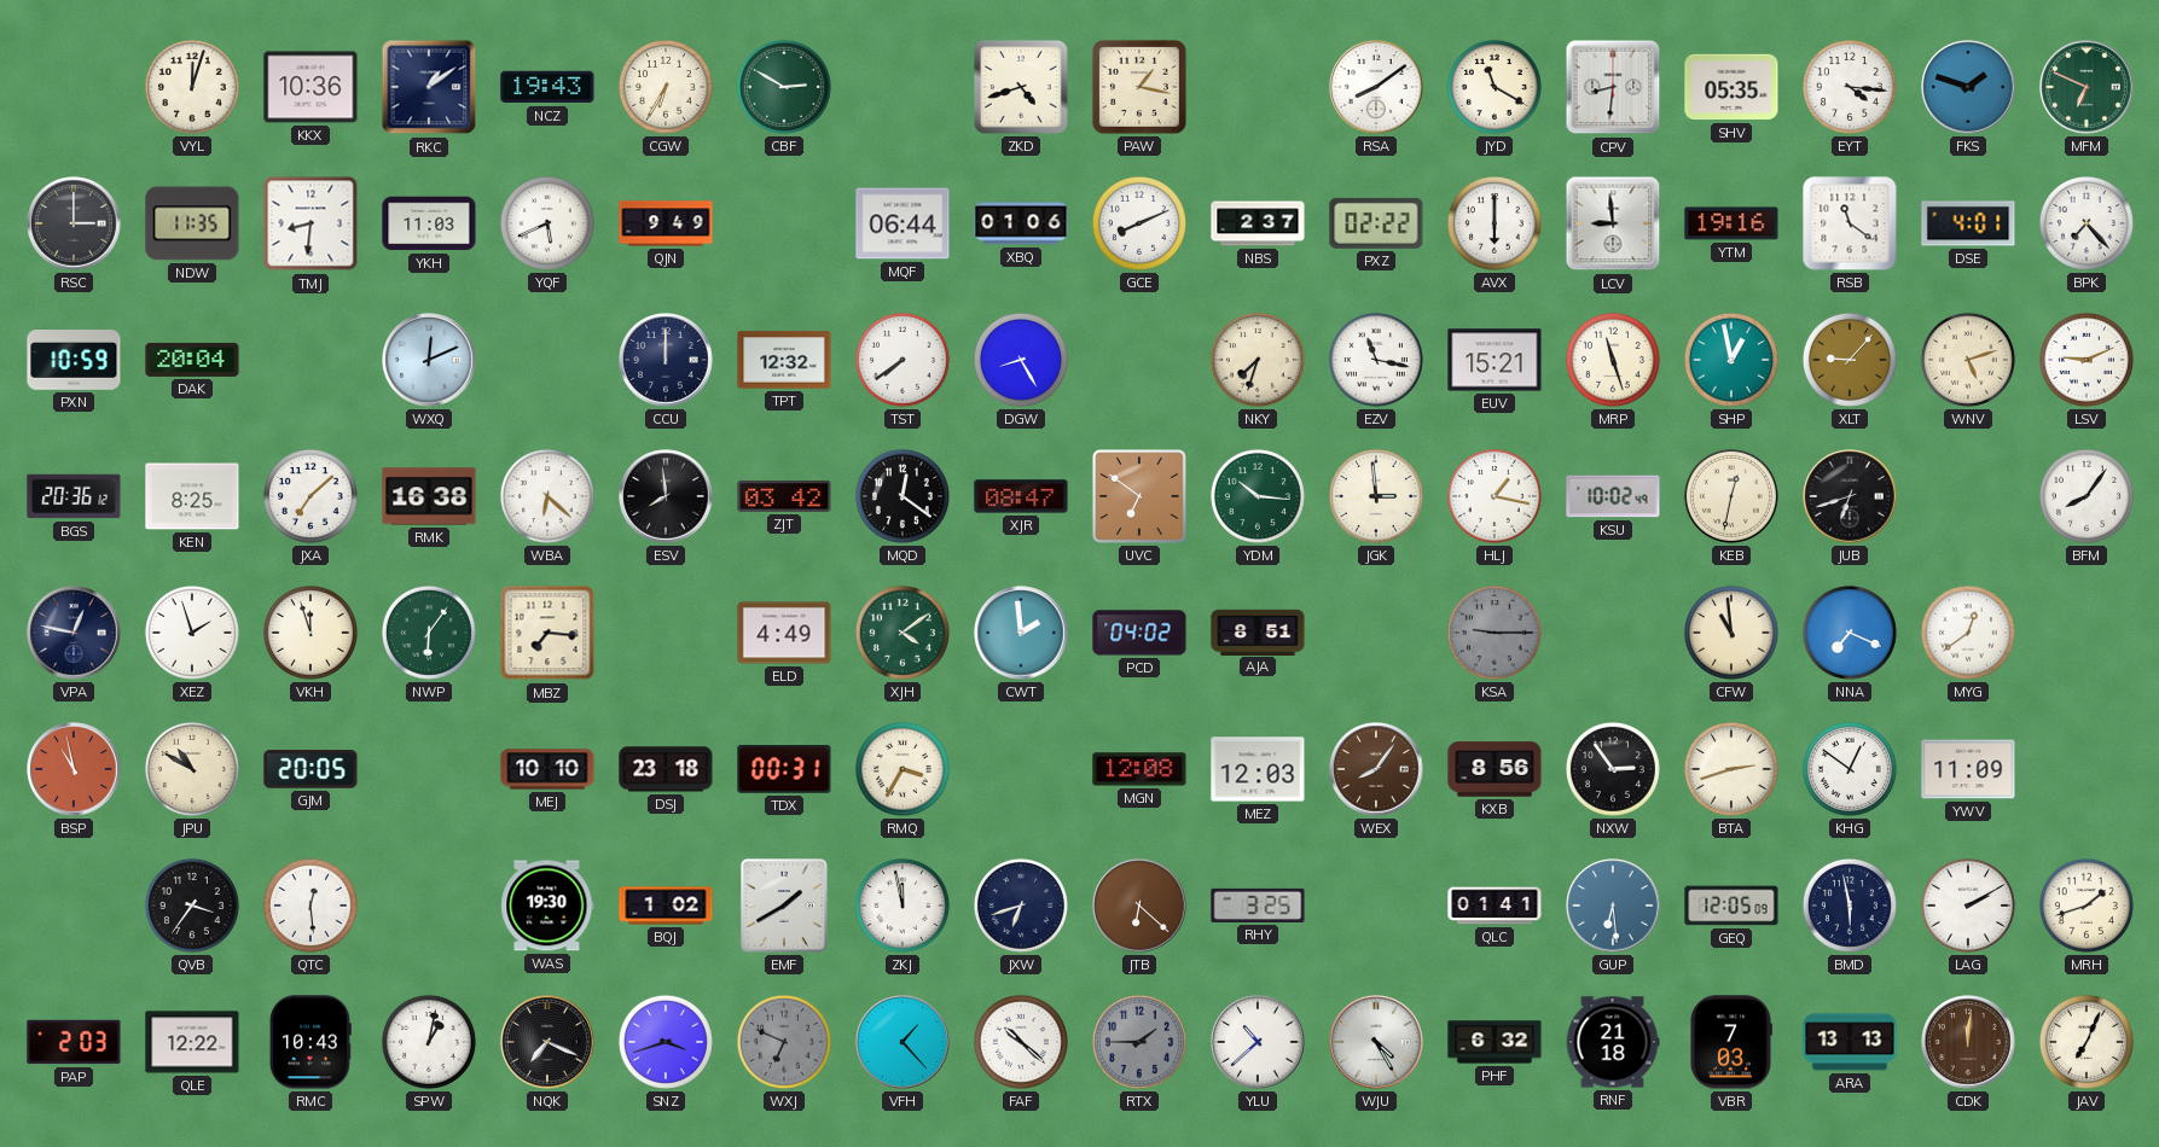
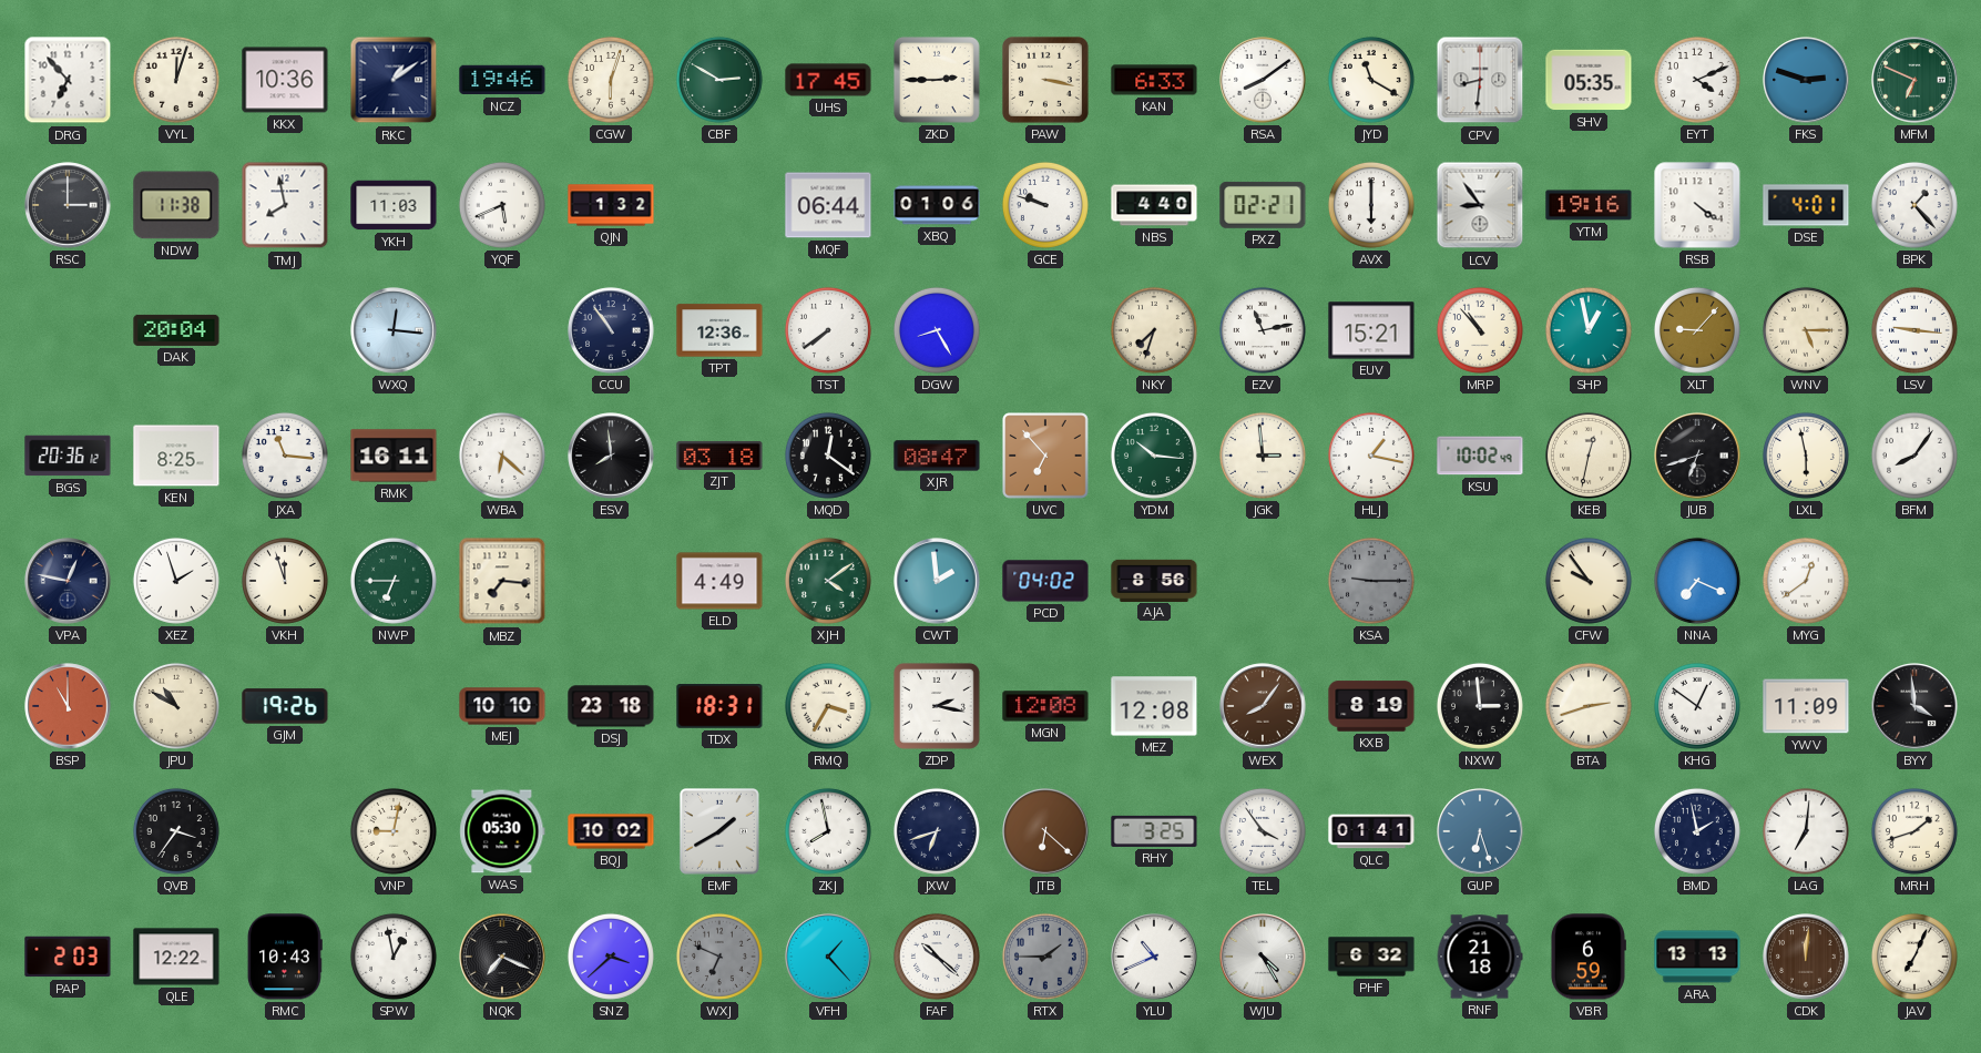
DRG: none -> 6:53 (68, 80)
NCZ: 19:43 -> 19:46 (502, 80)
CGW: 6:35 -> 6:03 (611, 80)
UHS: none -> 17:45 (828, 80)
ZKD: 4:42 -> 2:45 (937, 80)
PAW: 1:17 -> 3:17 (1045, 80)
KAN: none -> 6:33 (1154, 80)
EYT: 4:16 -> 4:11 (1697, 80)
FKS: 1:48 -> 2:48 (1806, 80)
NDW: 11:35 -> 11:38 (176, 205)
TMJ: 8:31 -> 7:58 (285, 205)
QJN: 9:49 -> 1:32 (611, 205)
GCE: 8:11 -> 9:48 (1045, 205)
NBS: 2:37 -> 4:40 (1154, 205)
PXZ: 02:22 -> 02:21 (1263, 205)
LCV: 8:59 -> 8:54 (1480, 205)
RSB: 11:21 -> 4:21 (1697, 205)
BPK: 7:23 -> 1:23 (1914, 205)
PXN: 10:59 -> none (74, 361)
WXQ: 12:11 -> 12:16 (394, 330)
CCU: 12:00 -> 10:54 (611, 330)
TPT: 12:32 -> 12:36 (719, 330)
EZV: 11:17 -> 11:13 (1263, 330)
MRP: 11:27 -> 10:53 (1480, 330)
WNV: 5:12 -> 5:15 (1806, 330)
LSV: 9:11 -> 9:16 (1914, 330)
JXA: 7:08 -> 11:16 (285, 456)
RMK: 16:38 -> 16:11 (394, 456)
ZJT: 03:42 -> 03:18 (719, 456)
UVC: 6:51 -> 6:53 (1045, 456)
LXL: none -> 5:58 (1806, 456)
NWP: 6:06 -> 6:45 (394, 581)
AJA: 8:51 -> 8:56 (1154, 580)
CFW: 10:59 -> 9:54 (1589, 581)
BSP: 10:58 -> 11:00 (68, 706)
GJM: 20:05 -> 19:26 (285, 706)
TDX: 00:31 -> 18:31 (719, 707)
ZDP: none -> 2:17 (937, 706)
MEZ: 12:03 -> 12:08 (1154, 706)
KXB: 8:56 -> 8:19 (1371, 706)
NXW: 2:54 -> 2:59 (1480, 706)
BYY: none -> 3:59 (1914, 706)
QTC: 12:29 -> none (310, 906)
VNP: none -> 9:02 (394, 831)
WAS: 19:30 -> 05:30 (502, 831)
BQJ: 1:02 -> 10:02 (611, 831)
ZKJ: 11:58 -> 7:58 (828, 831)
TEL: none -> 3:54 (1263, 831)
GUP: 6:29 -> 6:27 (1480, 831)
GEQ: 12:05 -> none (1731, 906)
BMD: 5:58 -> 1:58 (1697, 831)
LAG: 2:10 -> 7:01 (1806, 831)
SPW: 1:02 -> 12:58 (394, 957)
SNZ: 3:42 -> 3:38 (611, 957)
YLU: 10:38 -> 10:41 (1154, 957)
VBR: 7:03 -> 6:59 (1587, 957)
